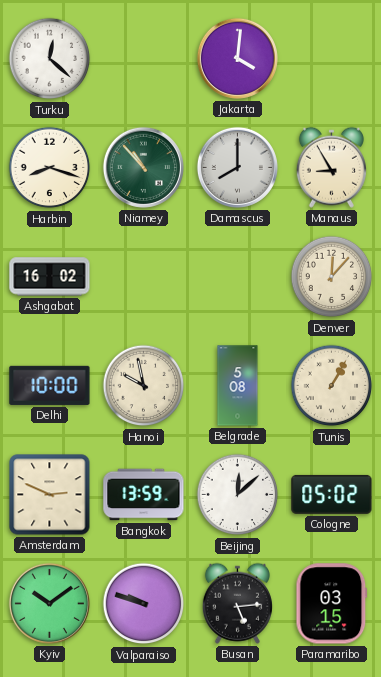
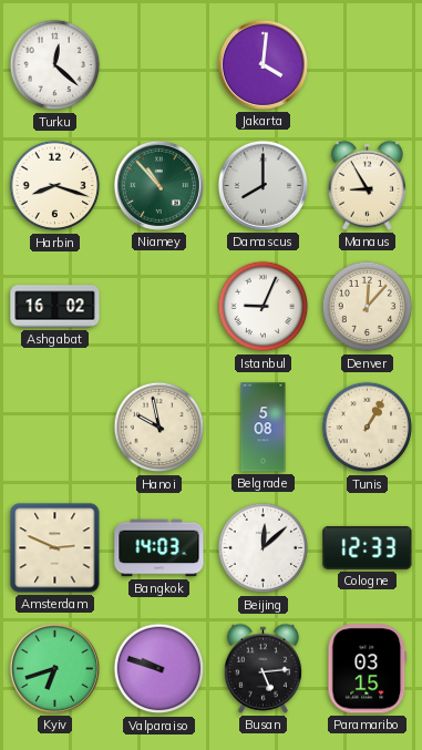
Istanbul: none -> 9:04 (264, 307)
Delhi: 10:00 -> none (50, 385)
Bangkok: 13:59 -> 14:03 (159, 548)
Cologne: 05:02 -> 12:33 (368, 547)
Kyiv: 10:09 -> 6:42 (54, 668)
